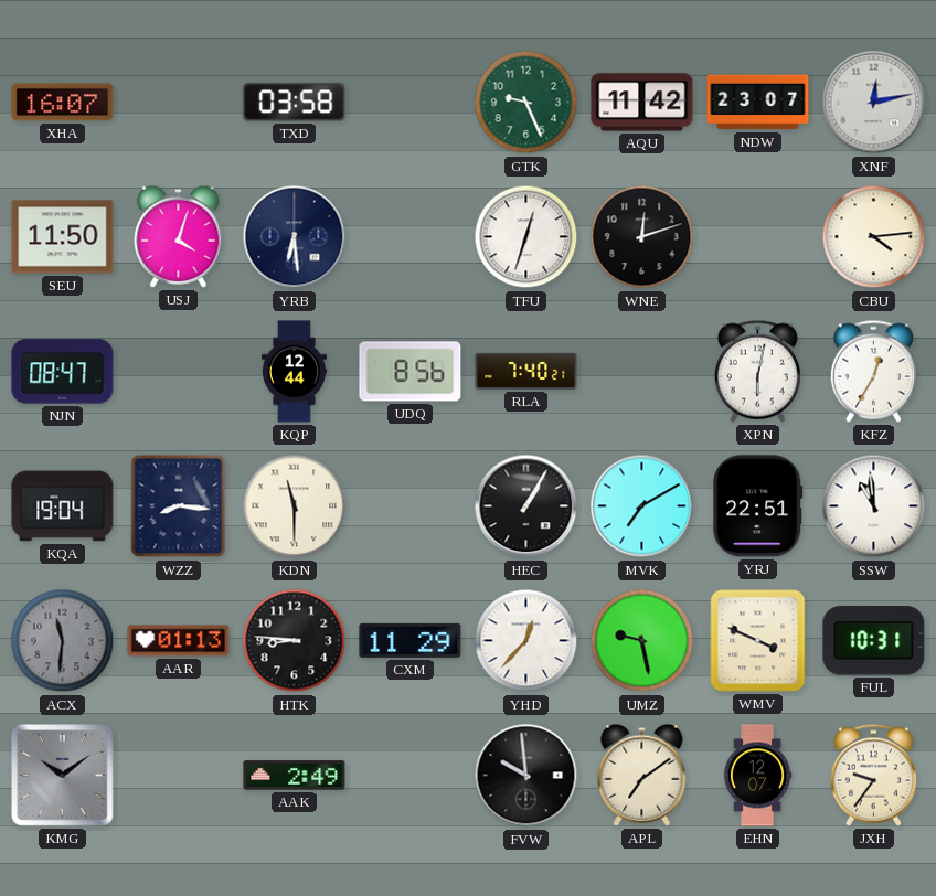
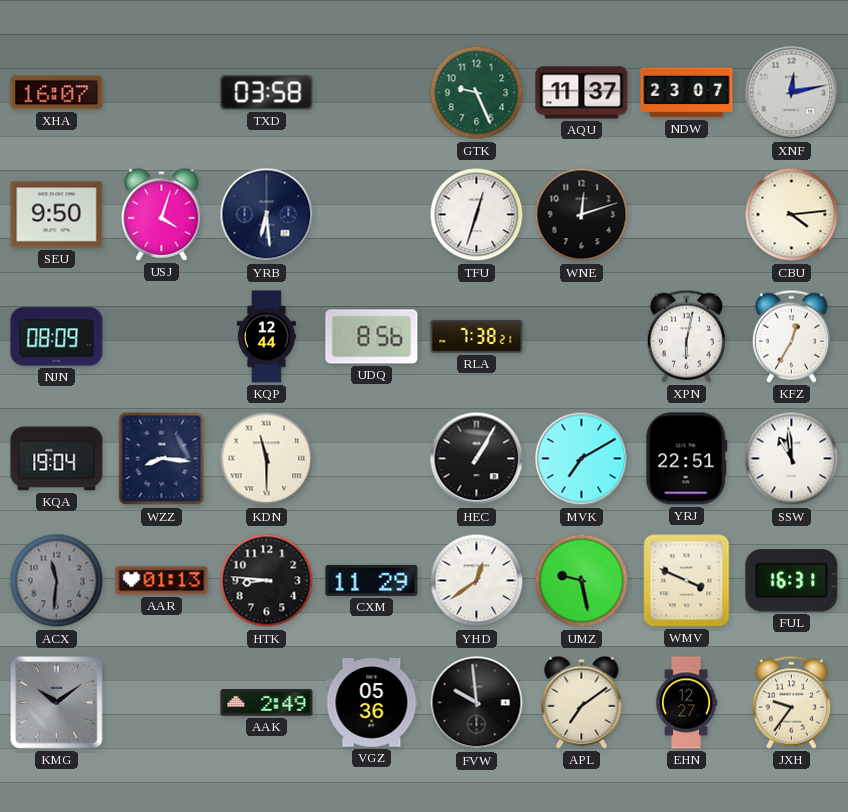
AQU: 11:42 -> 11:37 (582, 93)
SEU: 11:50 -> 9:50 (57, 215)
NJN: 08:47 -> 08:09 (57, 337)
RLA: 7:40 -> 7:38 (477, 336)
YHD: 12:37 -> 12:39 (477, 581)
FUL: 10:31 -> 16:31 (792, 581)
VGZ: none -> 05:36 (372, 703)
EHN: 12:07 -> 12:27 (686, 703)
